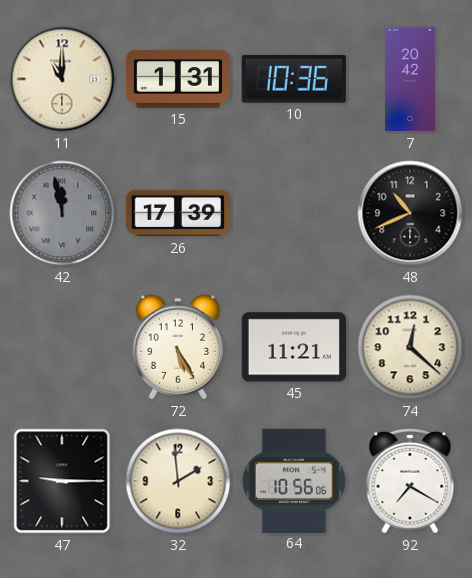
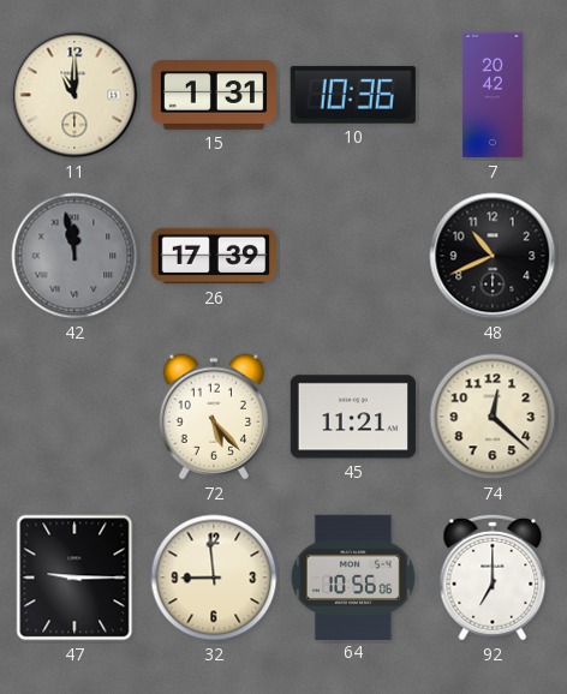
72: 5:25 -> 5:23 (214, 417)
32: 1:59 -> 8:59 (214, 578)
92: 7:20 -> 7:00 (493, 578)
